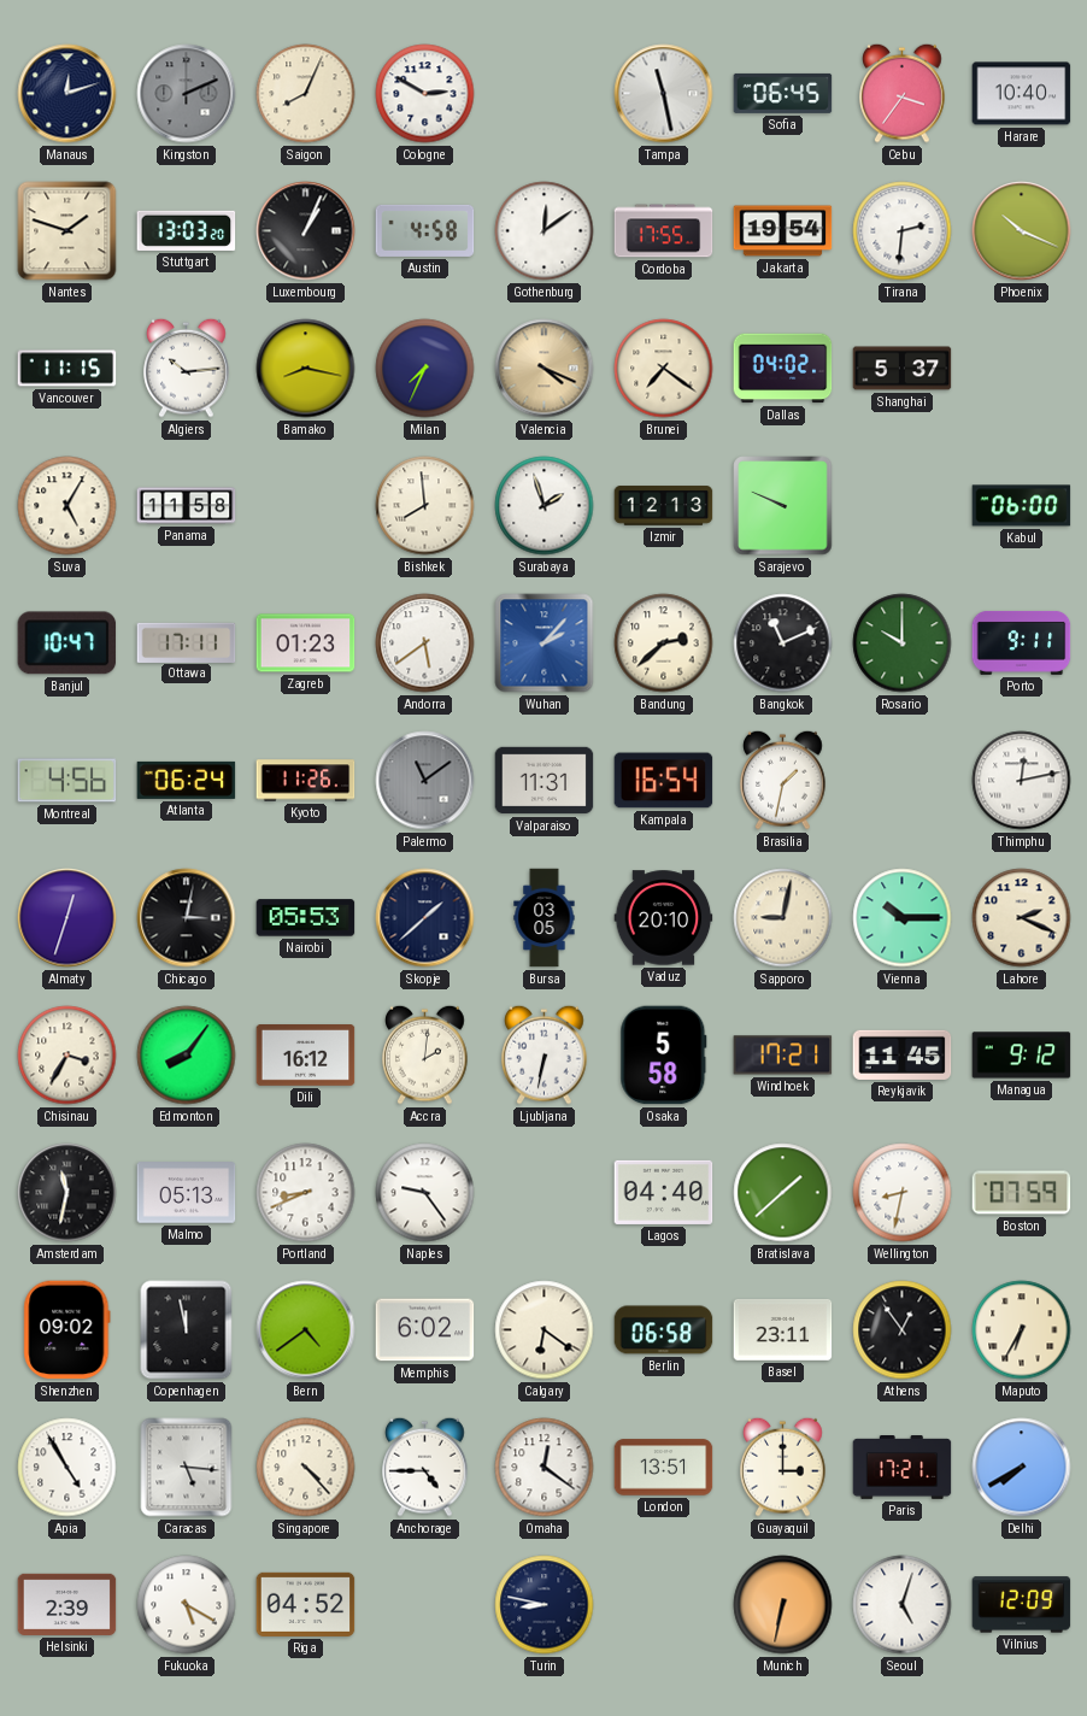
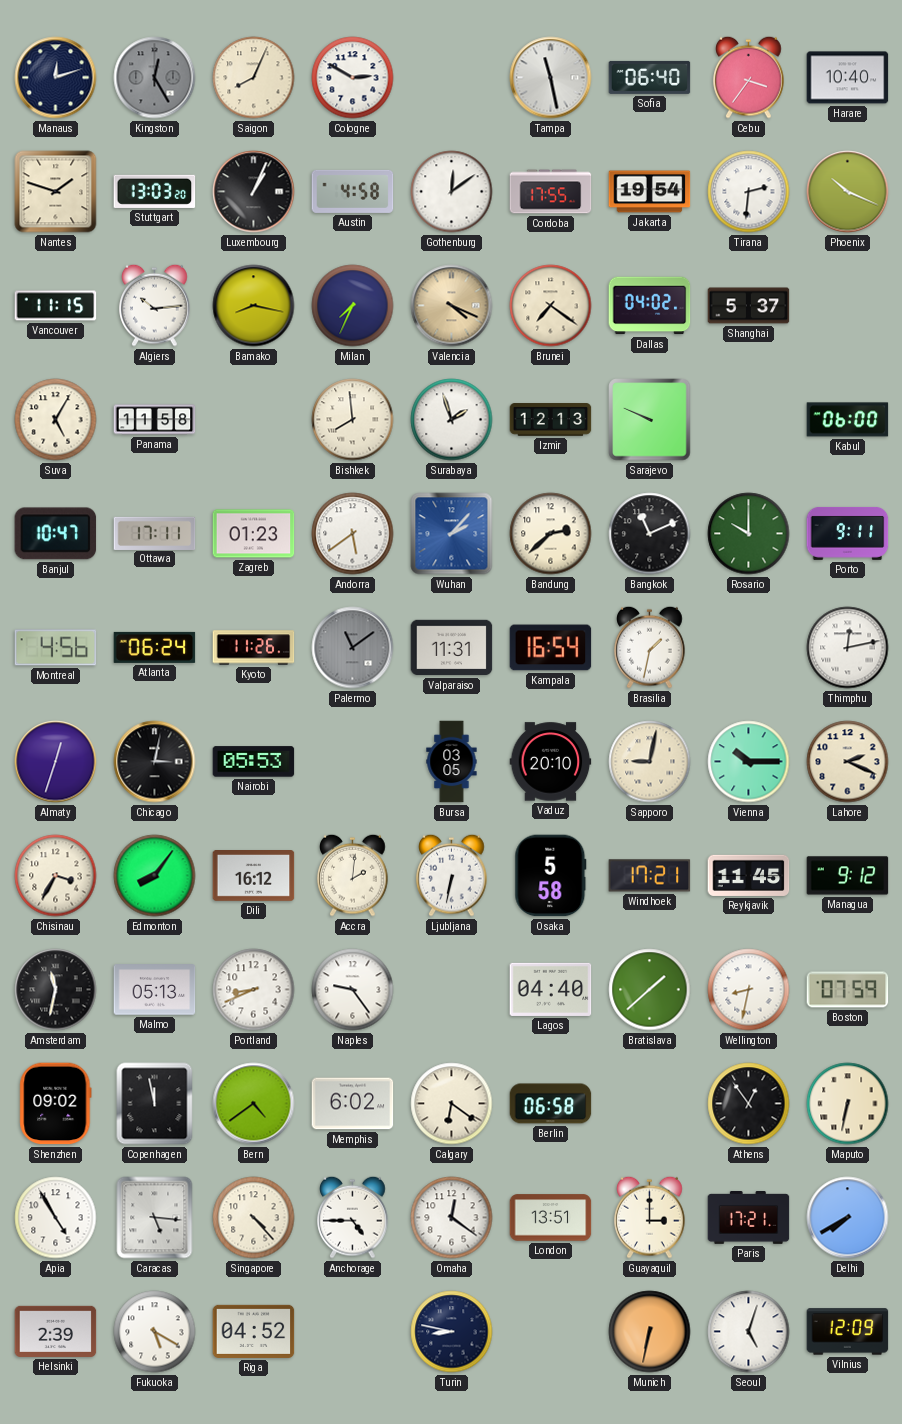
Kingston: 2:11 -> 12:25 (155, 78)
Sofia: 06:45 -> 06:40 (650, 77)
Skopje: 1:38 -> none (425, 918)
Basel: 23:11 -> none (783, 1330)
Maputo: 6:35 -> 6:32 (848, 1104)
